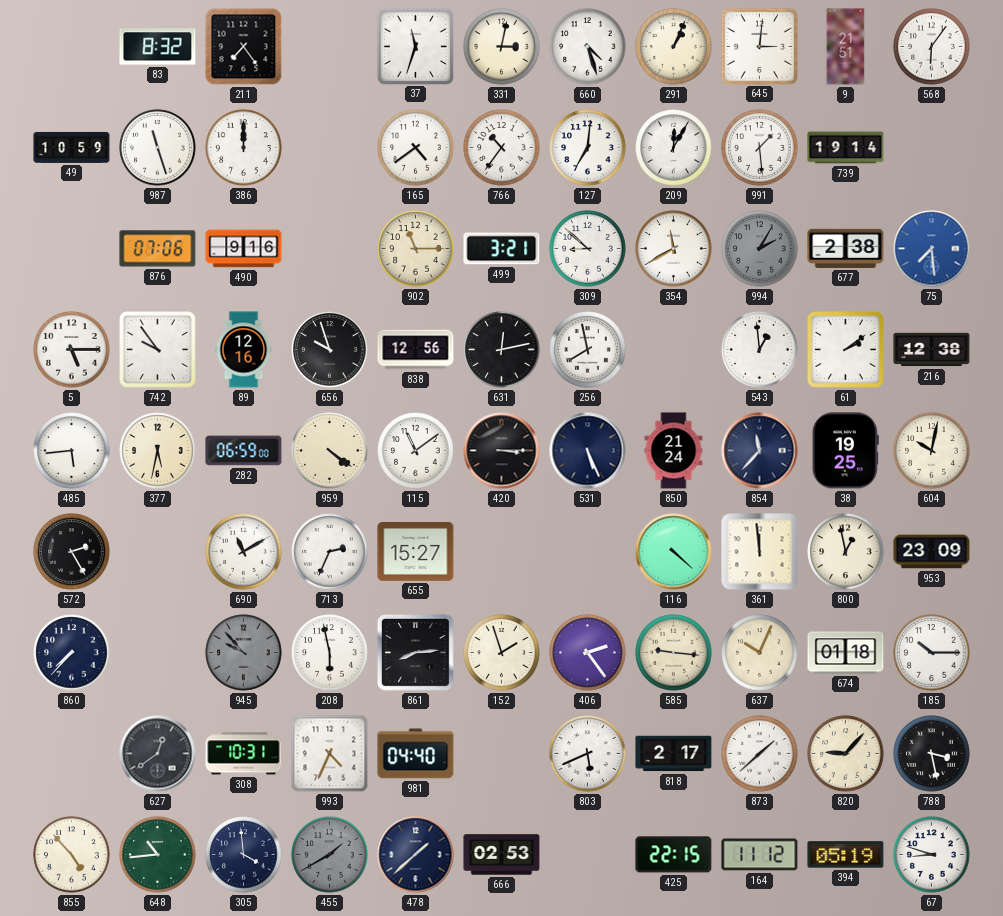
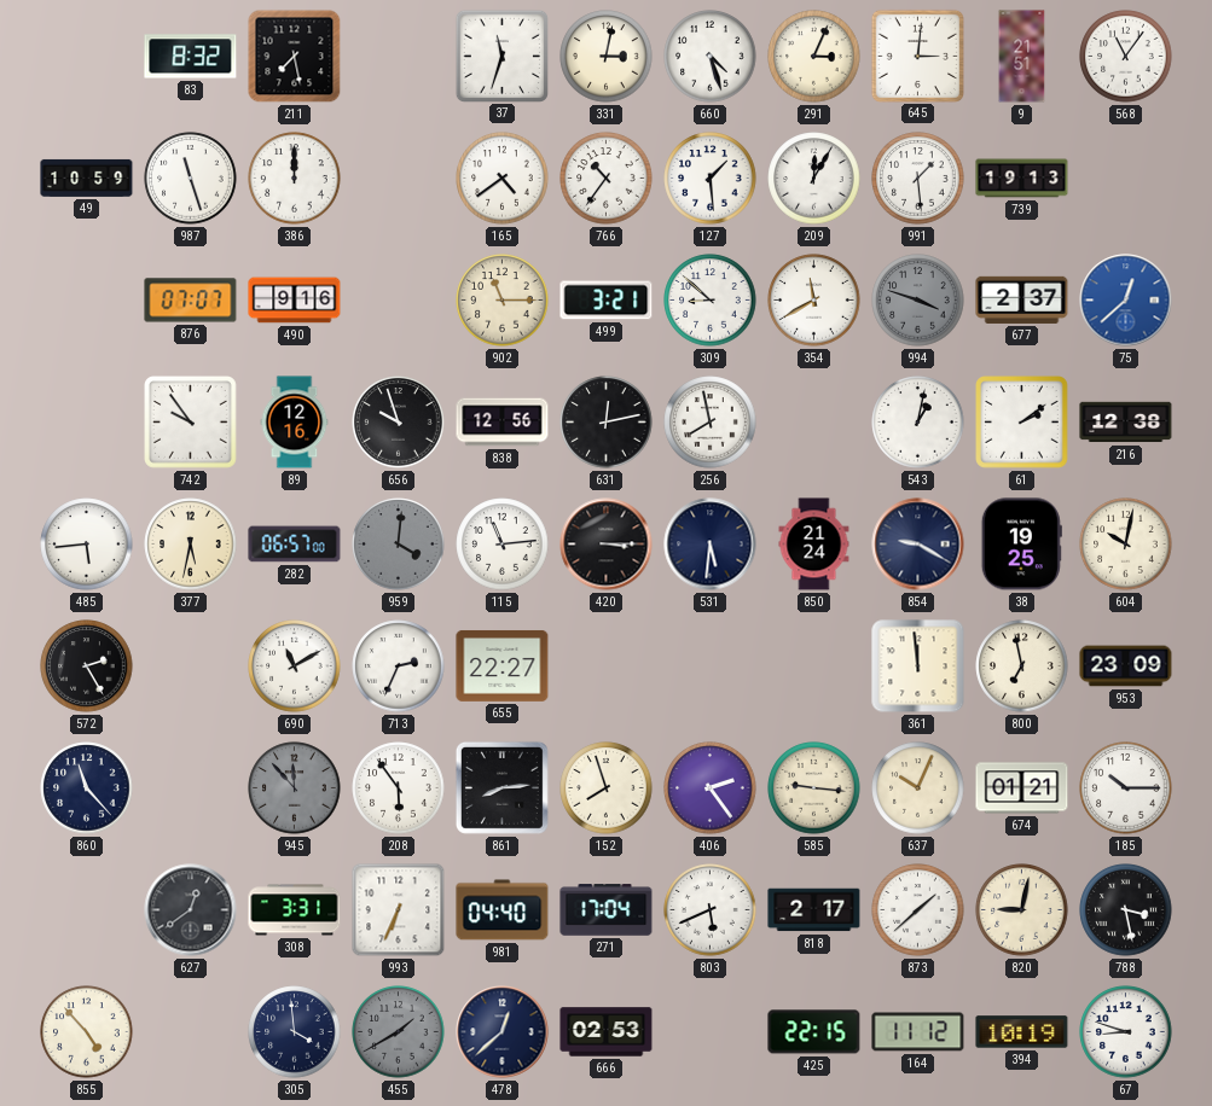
211: 7:24 -> 7:28 (295, 57)
291: 1:04 -> 3:04 (814, 57)
568: 6:06 -> 11:06 (1126, 57)
127: 7:01 -> 1:29 (711, 179)
739: 19:14 -> 19:13 (1022, 179)
876: 07:06 -> 07:07 (191, 301)
994: 2:05 -> 3:48 (918, 301)
677: 2:38 -> 2:37 (1022, 299)
75: 7:29 -> 12:38 (1126, 301)
5: 5:15 -> none (72, 350)
543: 12:59 -> 1:02 (918, 423)
282: 06:59 -> 06:57 (295, 545)
959: 4:21 -> 4:01 (399, 545)
959 dial: cream -> grey (399, 545)
115: 11:09 -> 11:14 (503, 545)
531: 5:26 -> 5:31 (711, 545)
854: 11:37 -> 9:20 (918, 545)
655: 15:27 -> 22:27 (503, 665)
116: 4:22 -> none (674, 552)
800: 12:58 -> 6:58 (1022, 666)
860: 7:37 -> 11:23 (87, 788)
945: 9:53 -> 11:53 (295, 788)
208: 5:58 -> 5:54 (399, 788)
152: 1:57 -> 7:57 (607, 788)
674: 01:18 -> 01:21 (1022, 788)
308: 10:31 -> 3:31 (295, 910)
993: 4:34 -> 6:34 (399, 910)
271: none -> 17:04 (607, 910)
820: 9:07 -> 9:02 (1022, 910)
648: 10:44 -> none (158, 855)
478: 1:38 -> 12:38 (503, 1032)
394: 05:19 -> 10:19 (1022, 1032)
